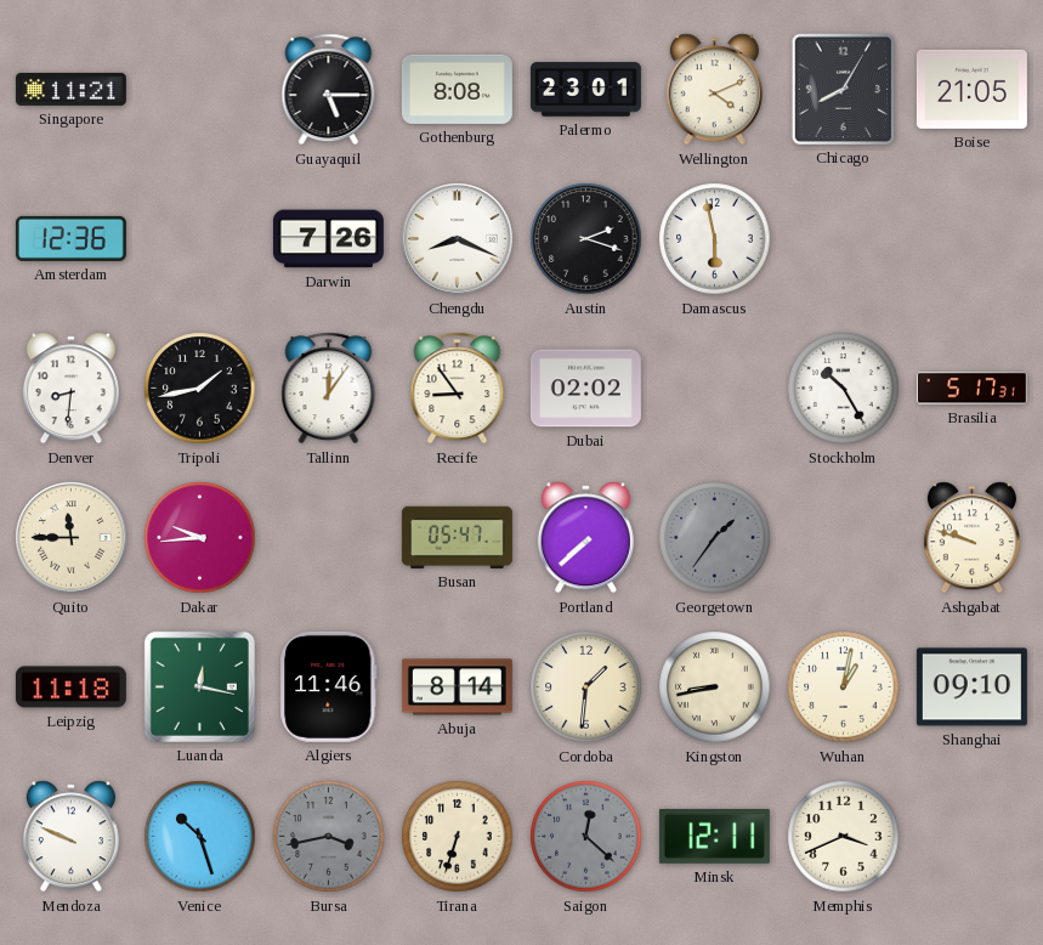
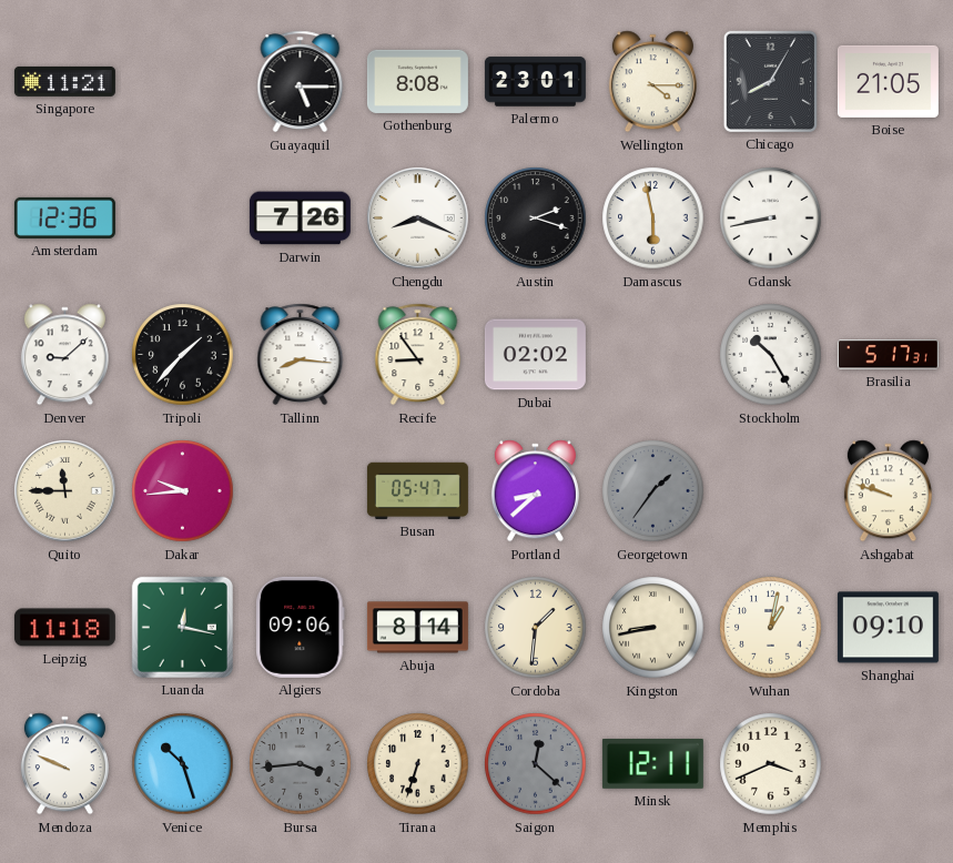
Wellington: 4:11 -> 4:15 (652, 82)
Gdansk: none -> 8:43 (771, 219)
Denver: 8:31 -> 9:08 (64, 355)
Tripoli: 1:43 -> 1:37 (183, 355)
Tallinn: 12:06 -> 8:16 (301, 355)
Portland: 7:38 -> 8:38 (535, 491)
Algiers: 11:46 -> 09:06 (301, 627)
Bursa: 3:43 -> 3:44 (301, 764)
